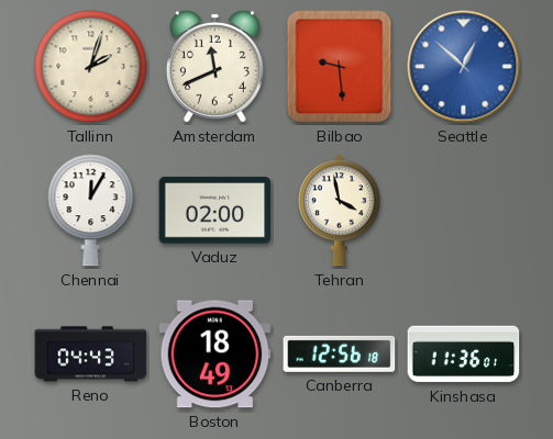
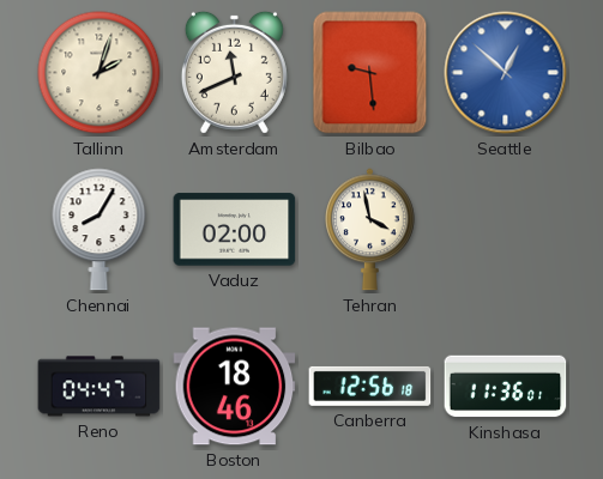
Chennai: 12:05 -> 8:05 (100, 230)
Reno: 04:43 -> 04:47 (100, 387)
Boston: 18:49 -> 18:46 (235, 387)
